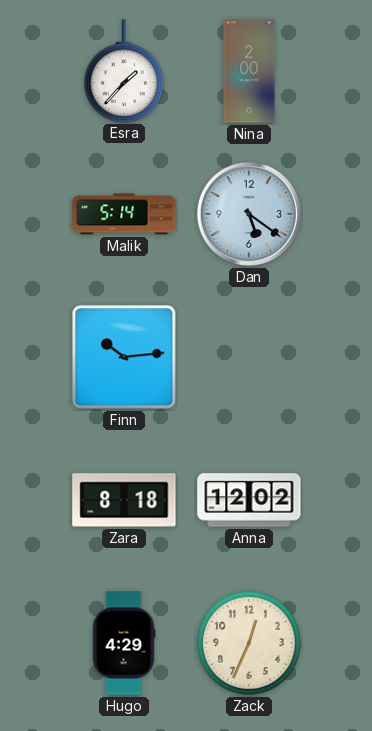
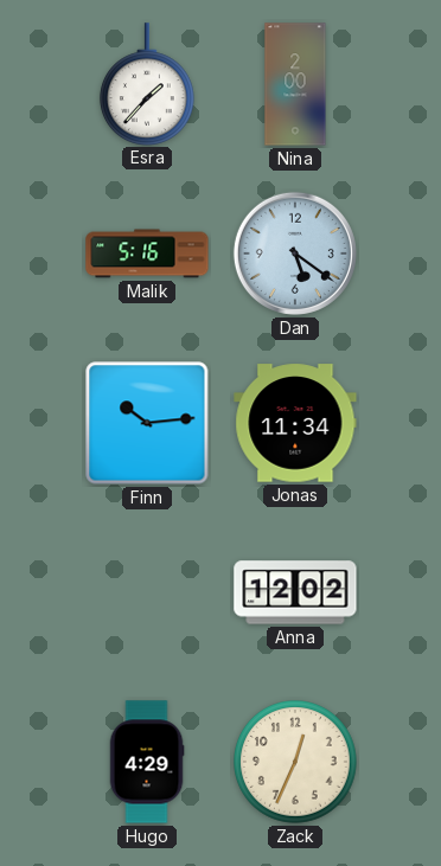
Malik: 5:14 -> 5:16 (147, 254)
Jonas: none -> 11:34 (295, 423)
Zara: 8:18 -> none (124, 500)
